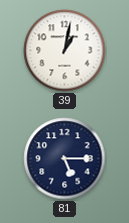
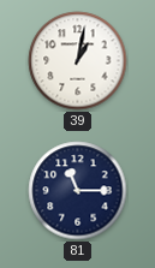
81: 5:15 -> 11:15 (78, 191)
